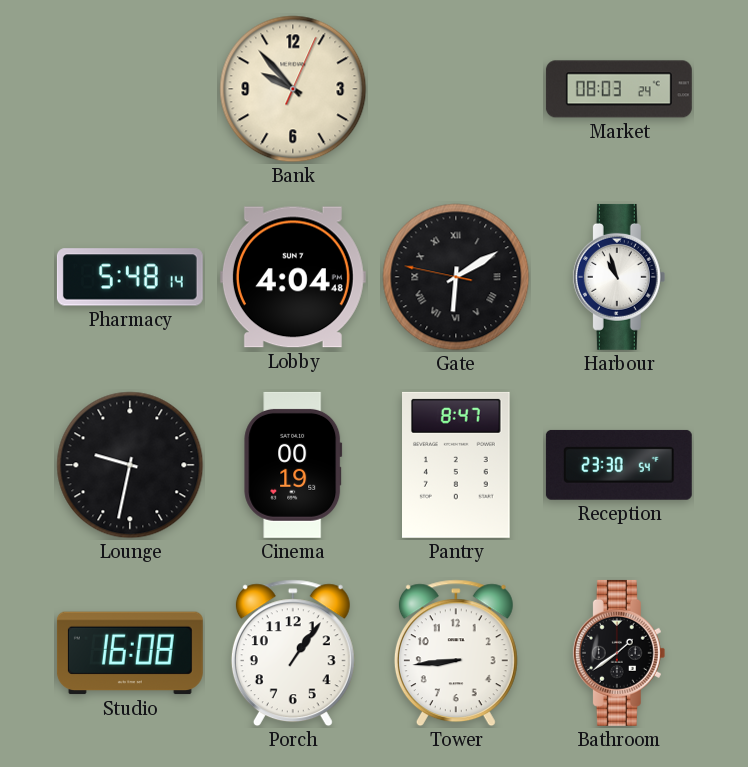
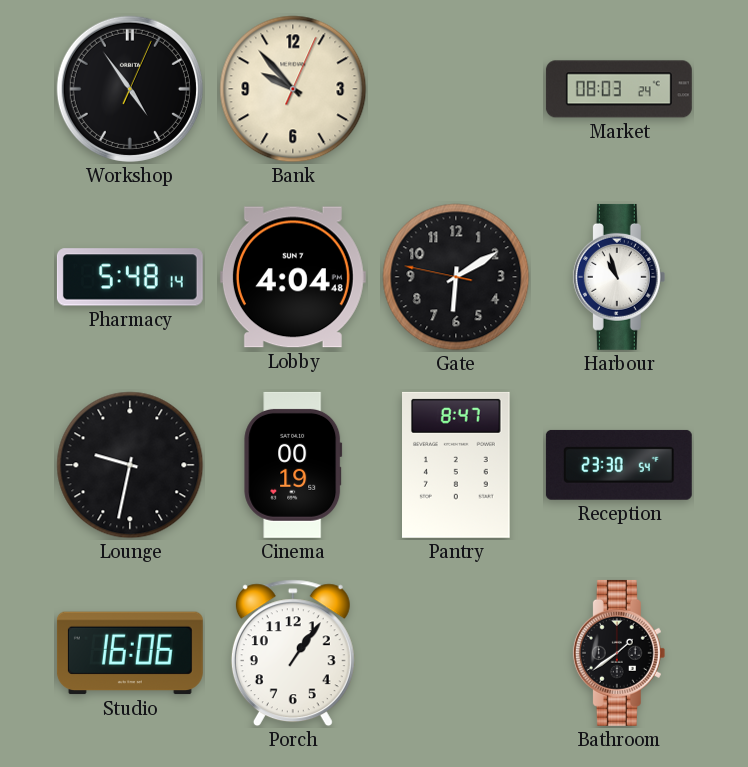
Workshop: none -> 4:54 (130, 89)
Gate numerals: Roman -> Arabic (456, 277)
Studio: 16:08 -> 16:06 (130, 653)
Tower: 8:44 -> none (456, 653)
